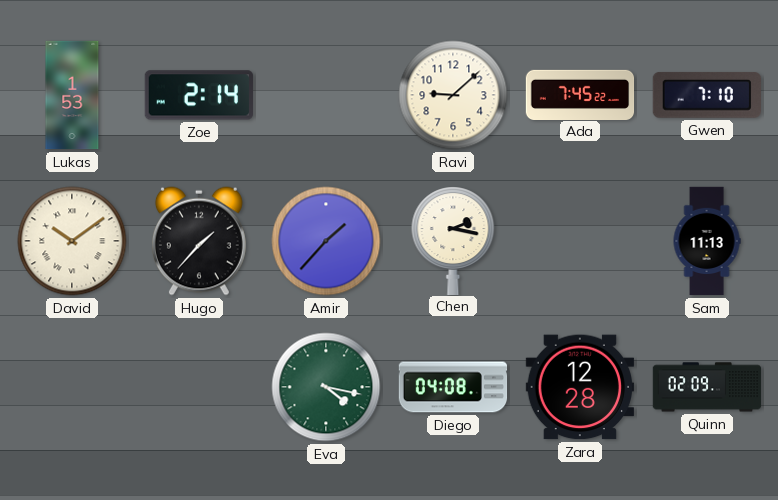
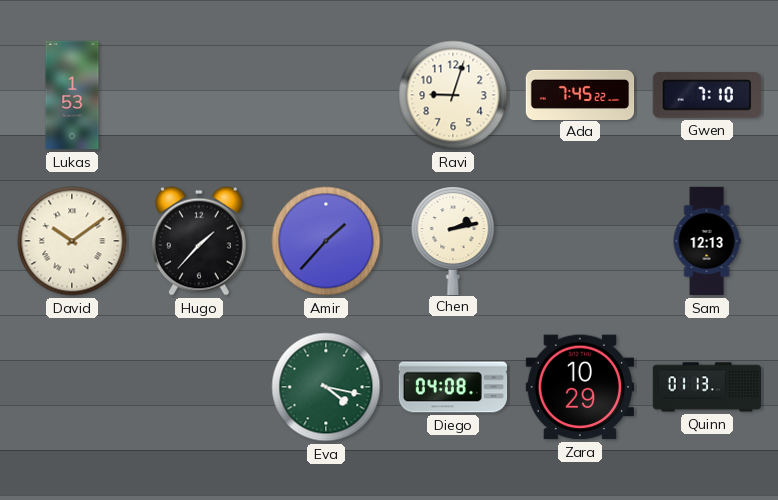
Zoe: 2:14 -> none (199, 95)
Ravi: 9:08 -> 9:03 (453, 95)
Chen: 2:17 -> 2:13 (453, 240)
Sam: 11:13 -> 12:13 (707, 241)
Zara: 12:28 -> 10:29 (579, 387)
Quinn: 02:09 -> 01:13 (707, 387)
